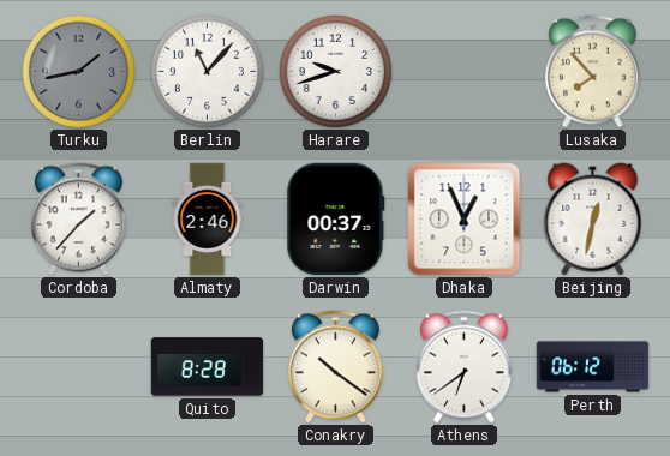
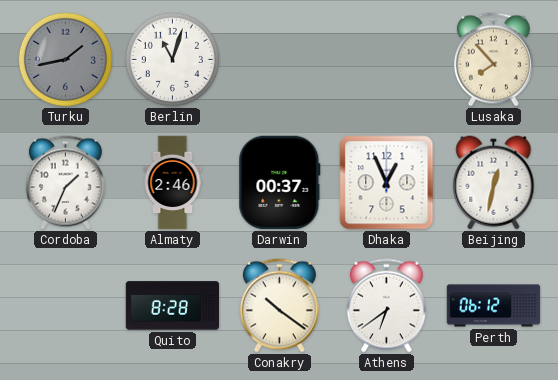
Berlin: 11:07 -> 11:03 (172, 59)
Harare: 9:42 -> none (335, 71)
Cordoba: 1:37 -> 1:34 (65, 183)
